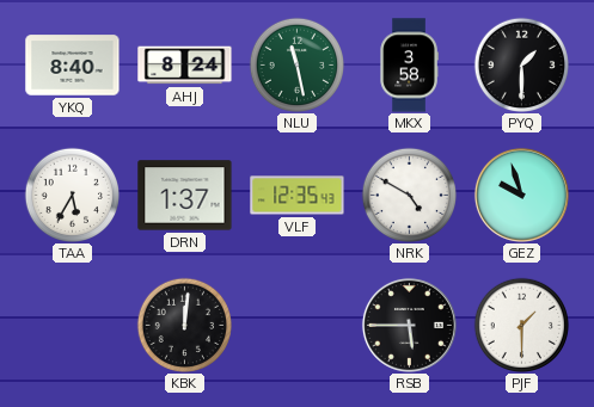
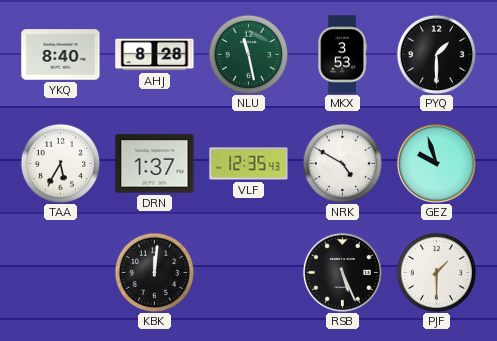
AHJ: 8:24 -> 8:28 (155, 55)
MKX: 3:58 -> 3:53 (342, 55)
RSB: 5:45 -> 5:26 (342, 272)
